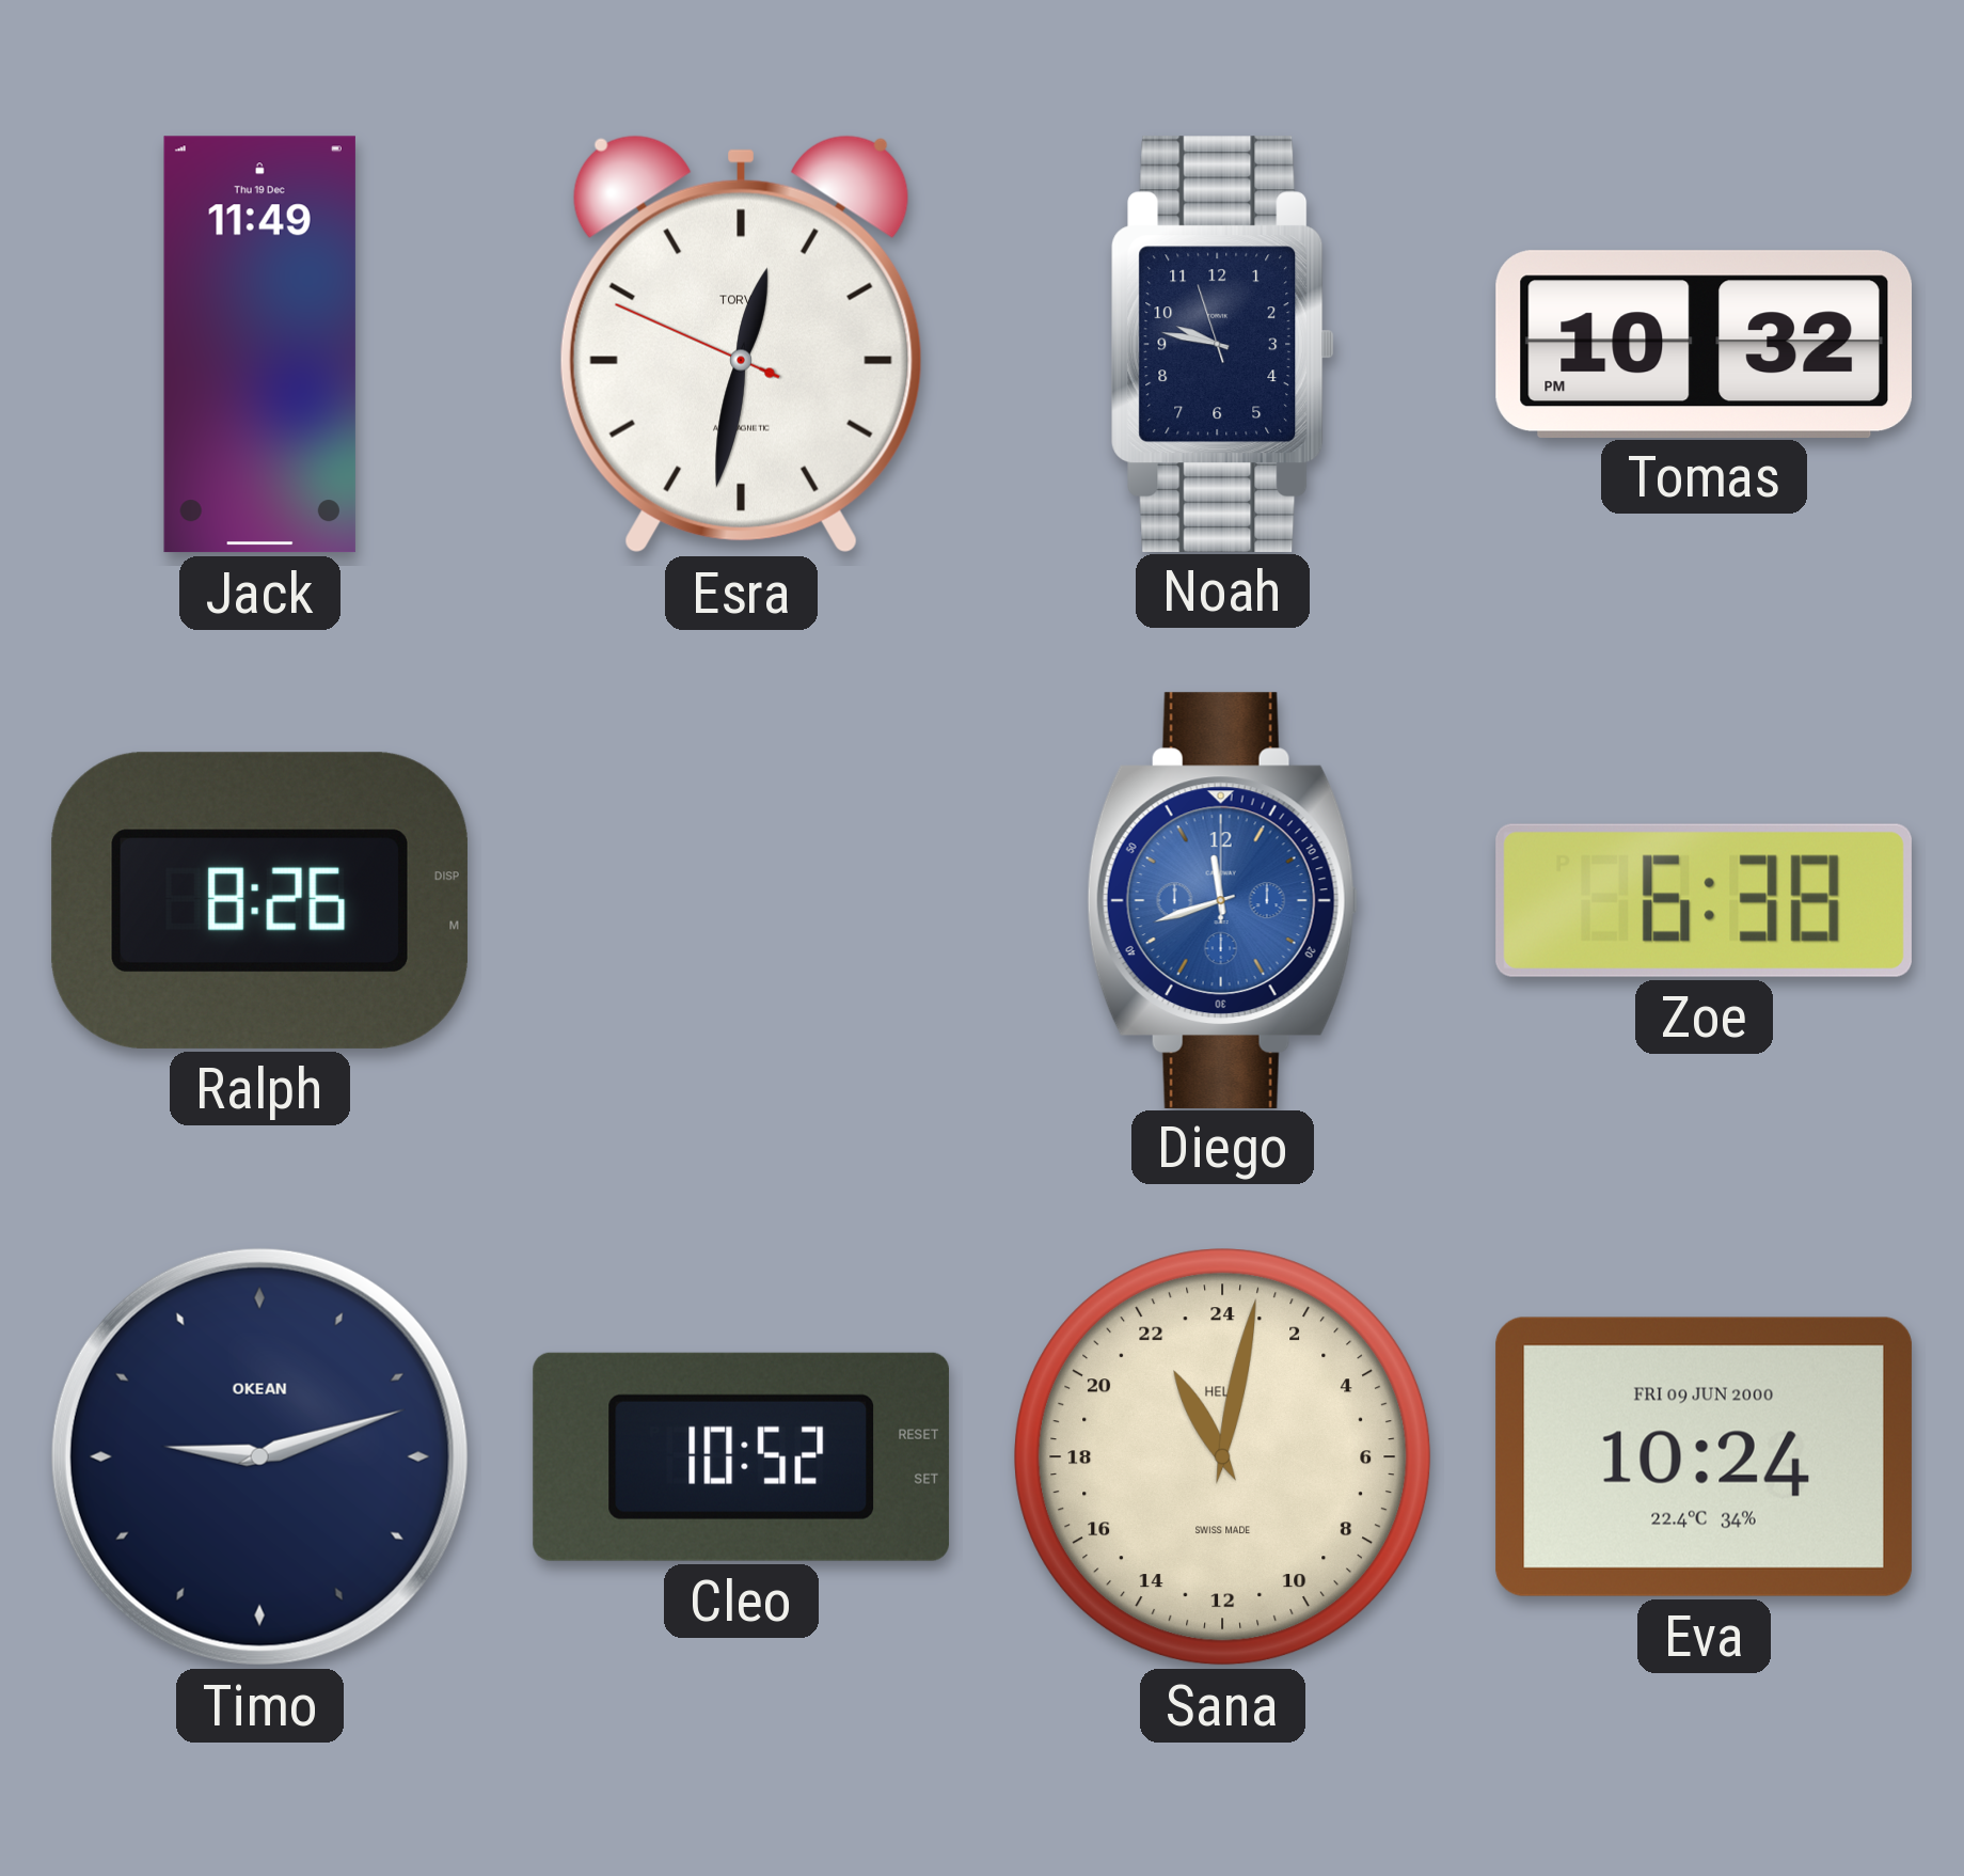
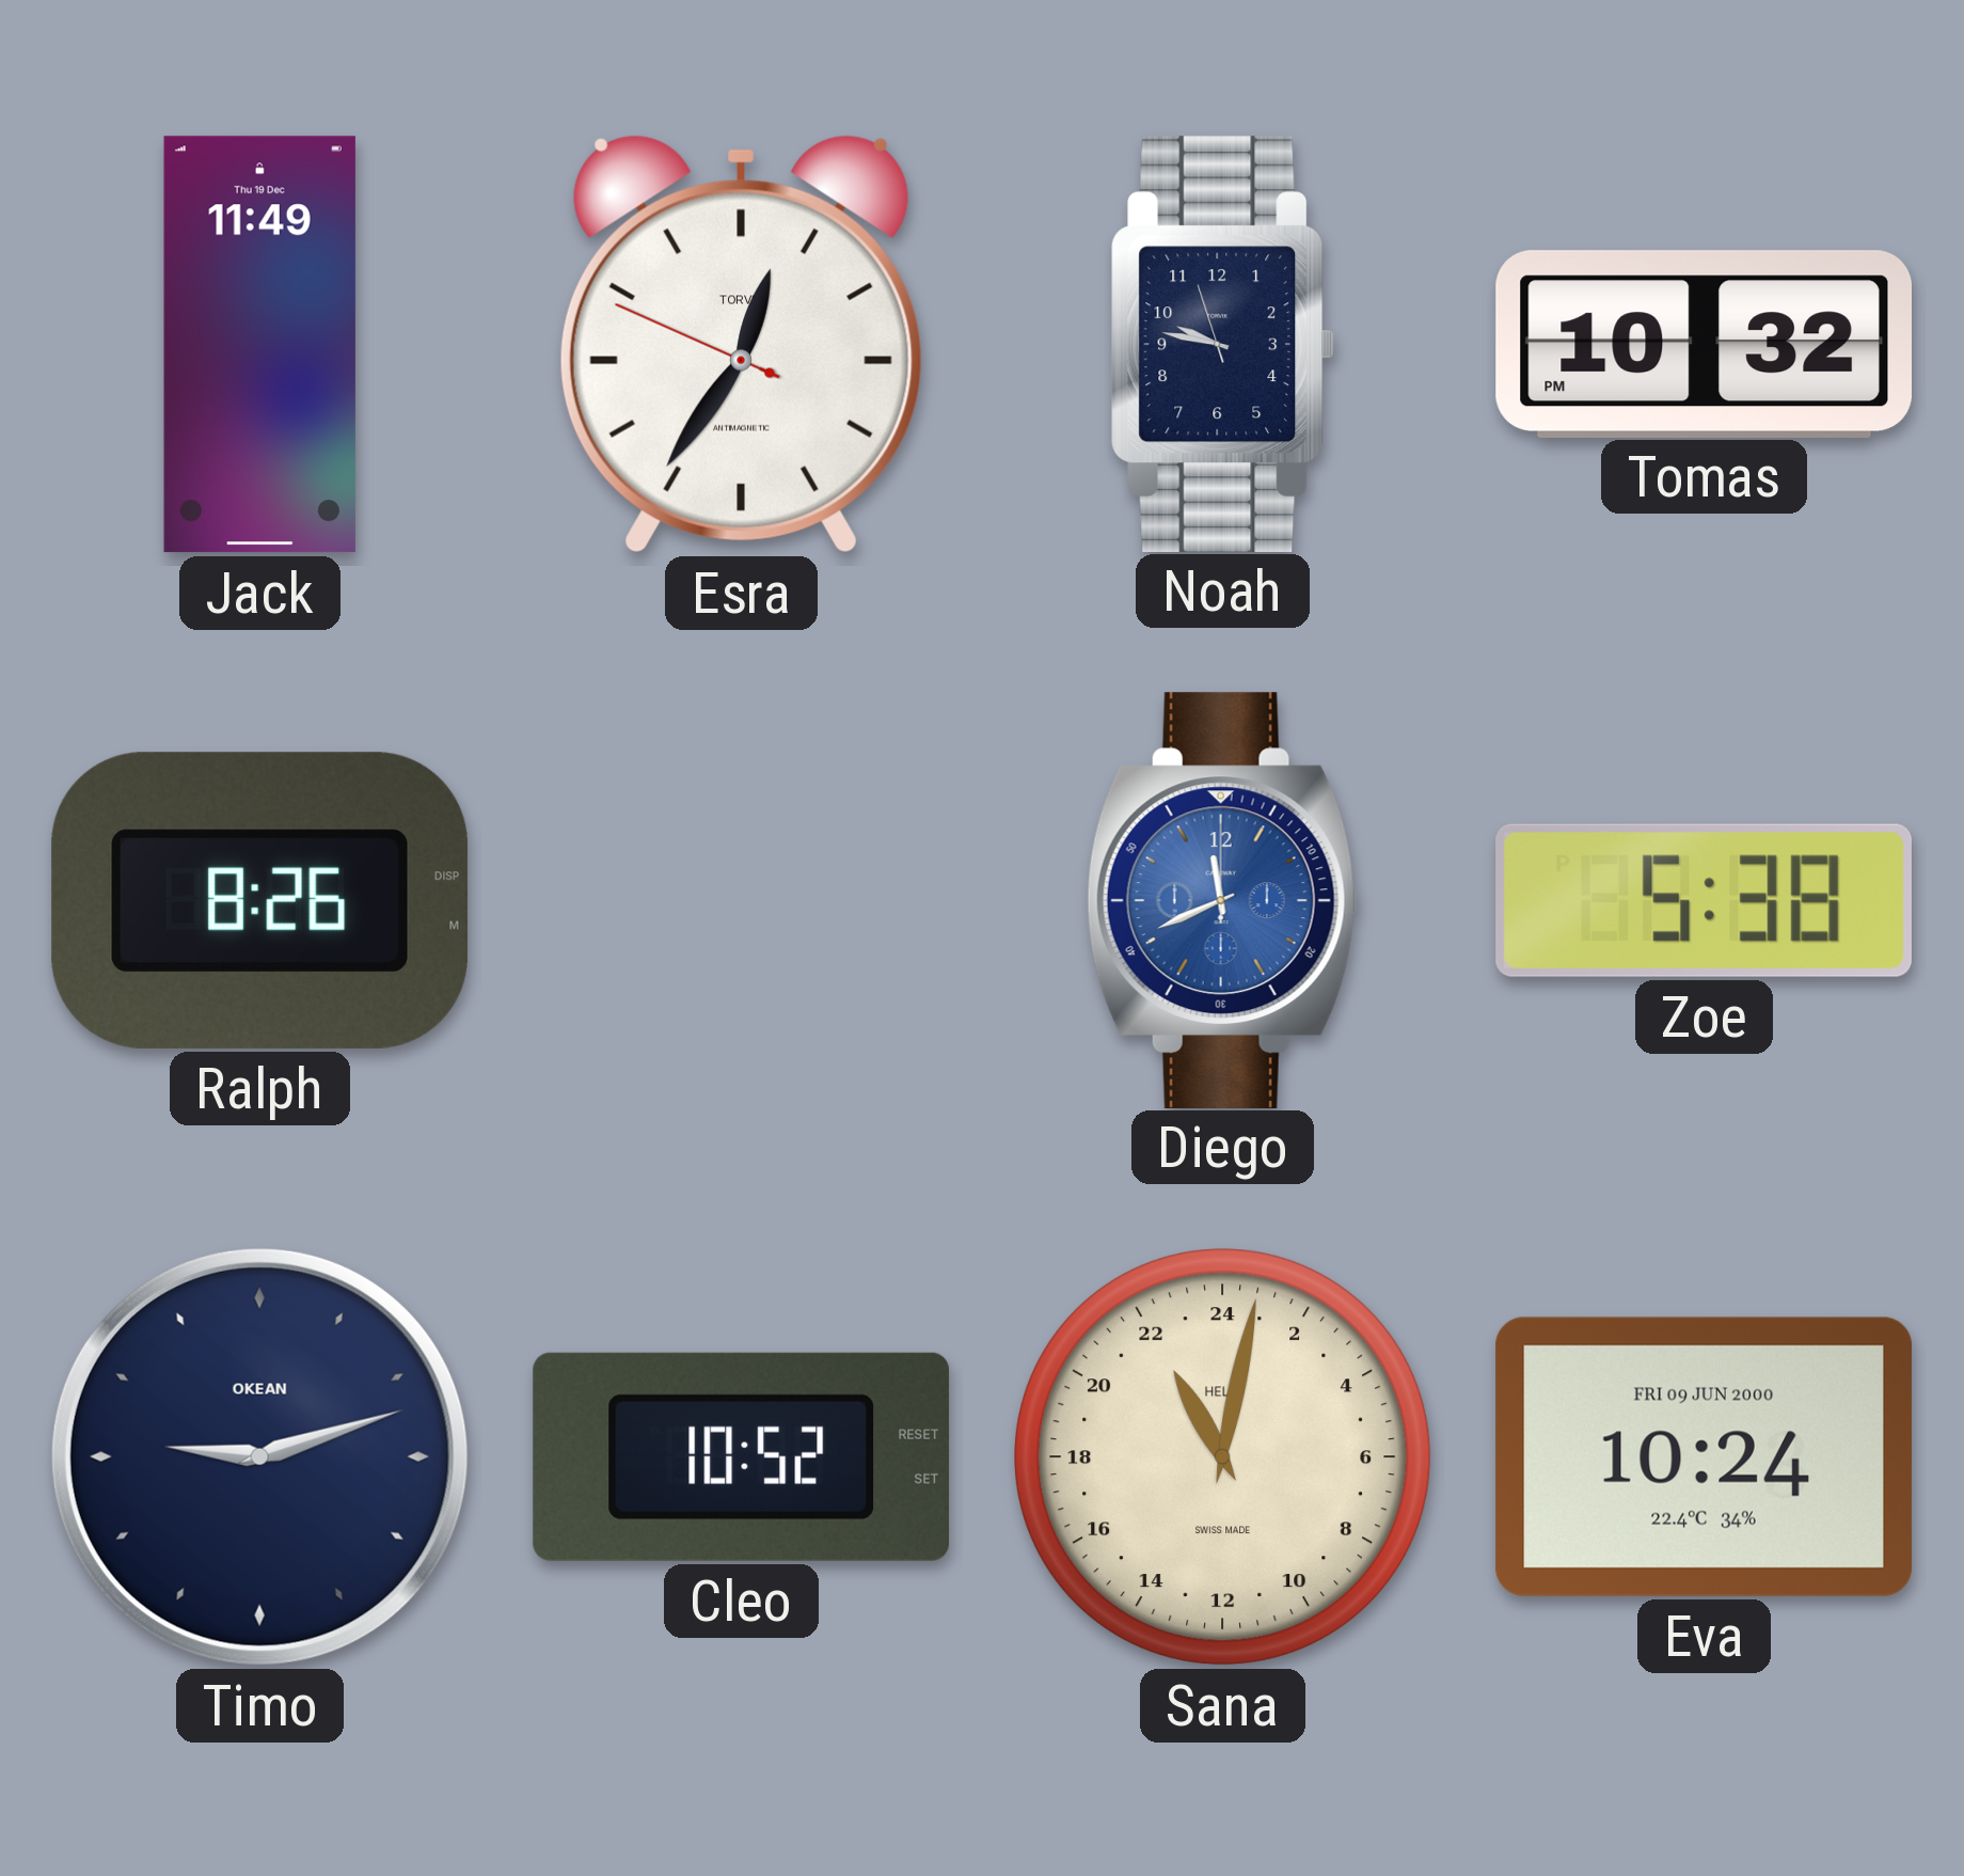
Esra: 12:31 -> 12:35 (741, 344)
Diego: 11:42 -> 11:41 (1222, 900)
Zoe: 6:38 -> 5:38 (1704, 900)
